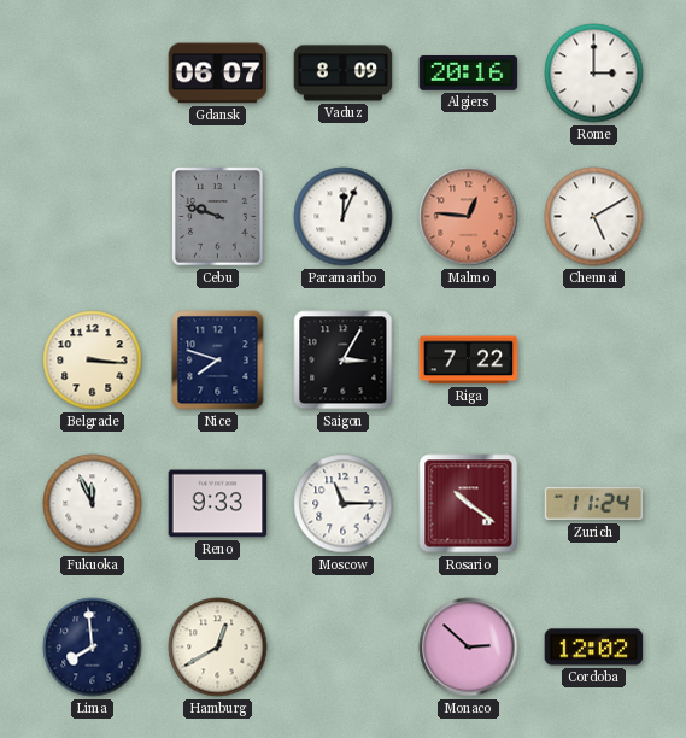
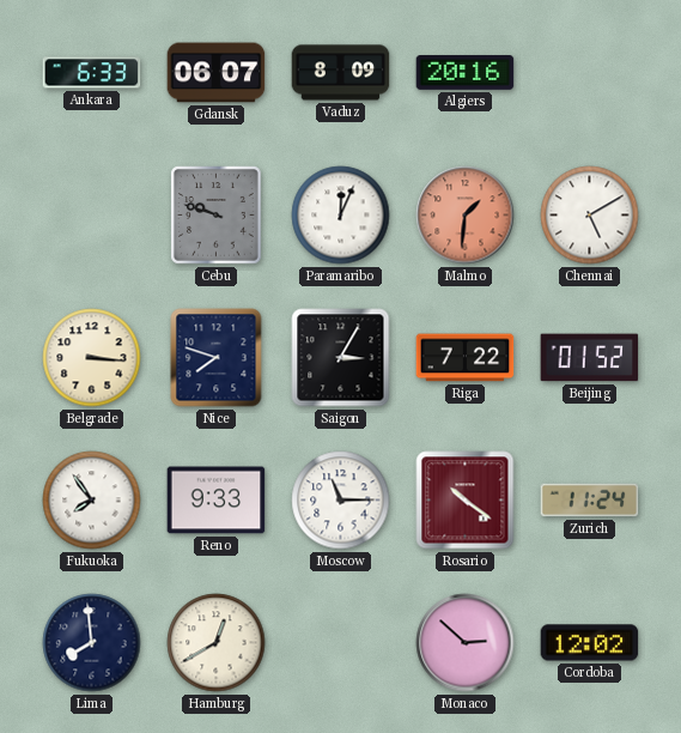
Ankara: none -> 6:33 (92, 73)
Rome: 3:00 -> none (594, 74)
Malmo: 12:46 -> 1:31 (466, 216)
Beijing: none -> 01:52 (590, 358)
Fukuoka: 11:56 -> 7:54 (92, 501)
